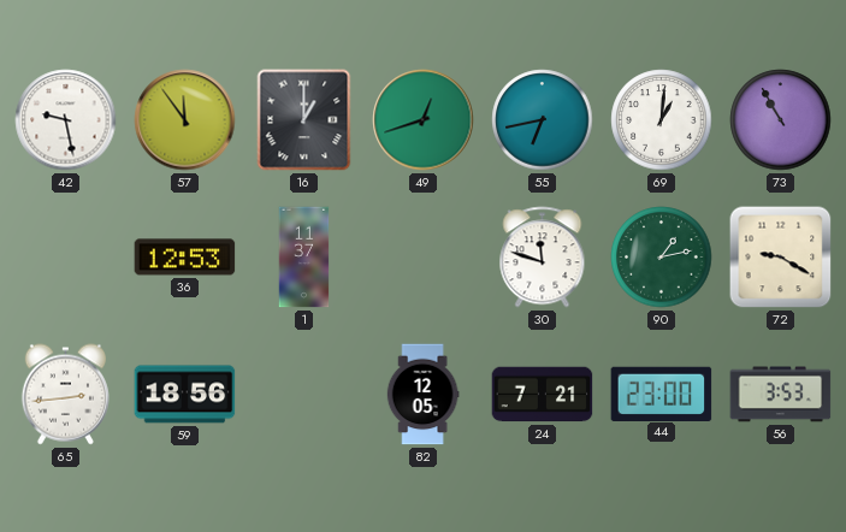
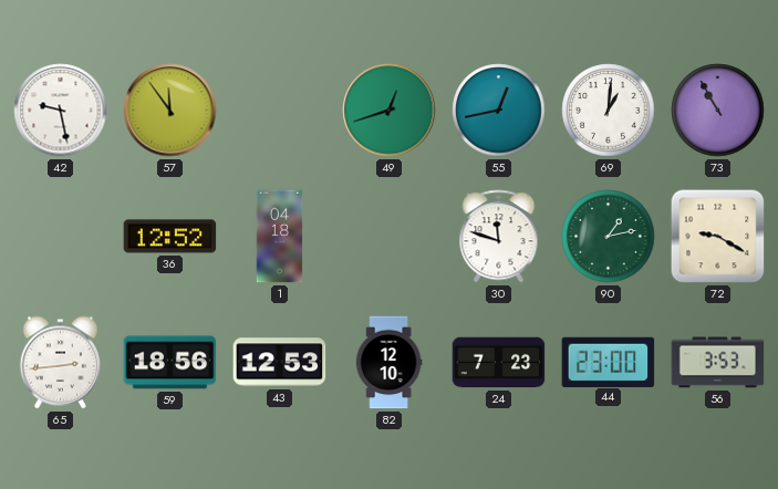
16: 1:00 -> none (304, 120)
55: 6:43 -> 12:43 (499, 111)
36: 12:53 -> 12:52 (170, 237)
1: 11:37 -> 04:18 (280, 237)
43: none -> 12:53 (280, 363)
82: 12:05 -> 12:10 (388, 363)
24: 7:21 -> 7:23 (499, 363)
